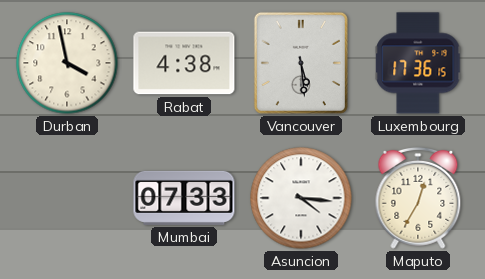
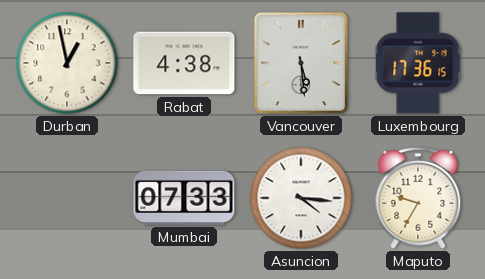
Durban: 3:58 -> 12:58 (67, 63)
Maputo: 12:35 -> 9:35 (418, 198)
